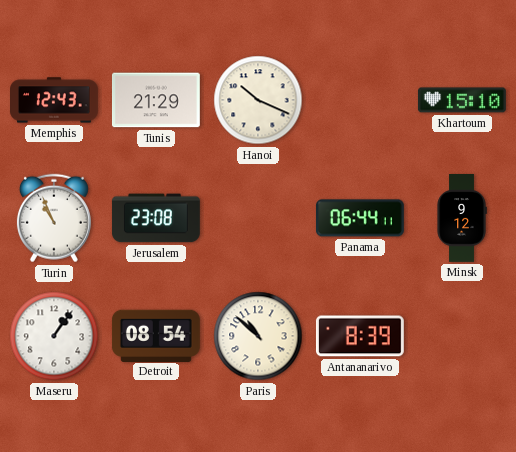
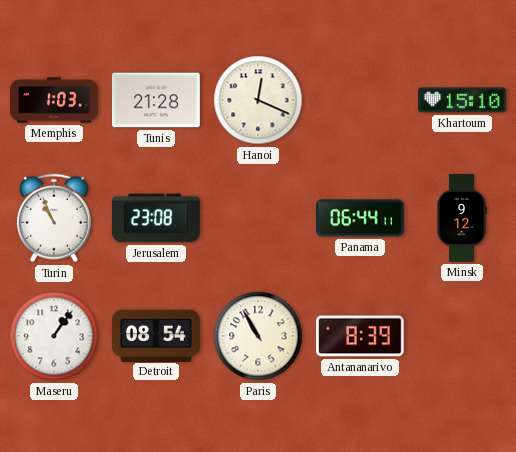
Memphis: 12:43 -> 1:03 (55, 100)
Tunis: 21:29 -> 21:28 (156, 100)
Hanoi: 10:19 -> 12:19 (258, 100)
Paris: 10:52 -> 10:55 (258, 336)
